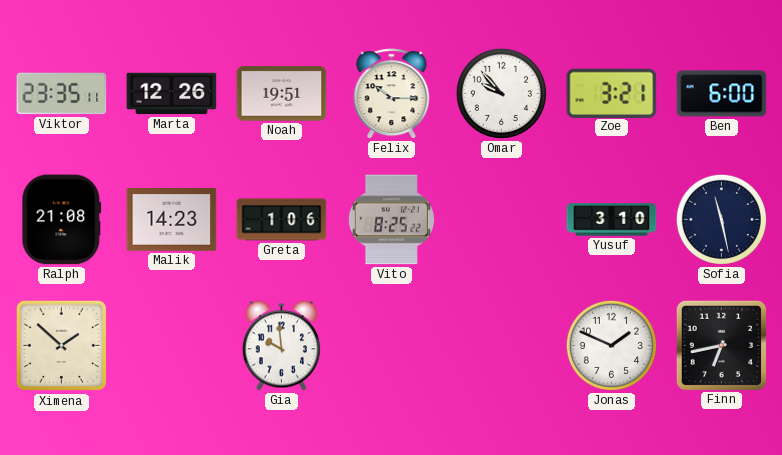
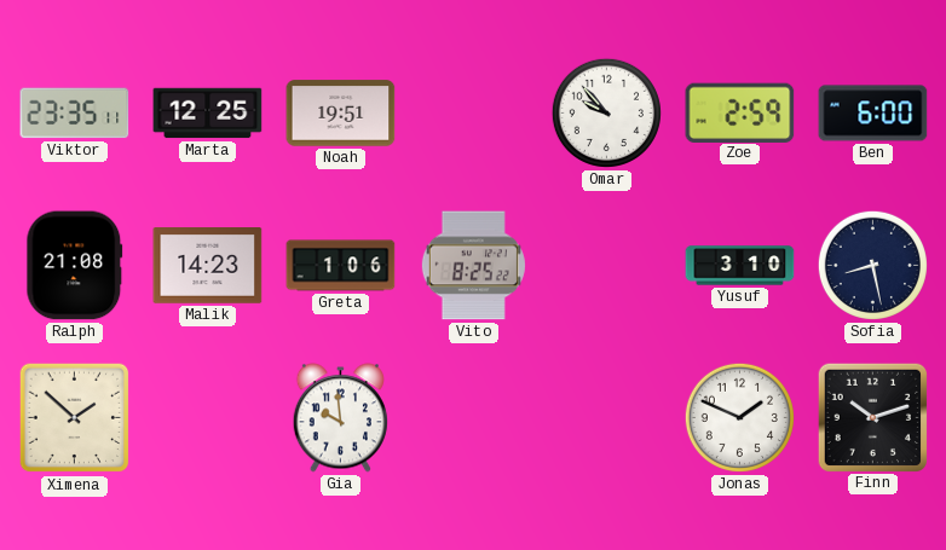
Marta: 12:26 -> 12:25 (208, 114)
Felix: 10:15 -> none (392, 94)
Zoe: 3:21 -> 2:59 (740, 112)
Sofia: 11:28 -> 8:28 (872, 265)
Finn: 6:43 -> 10:12 (872, 417)
